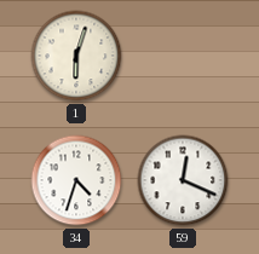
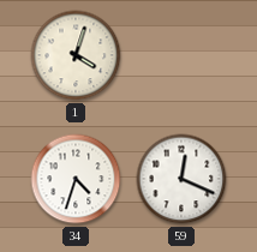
1: 6:03 -> 4:03 (76, 55)
